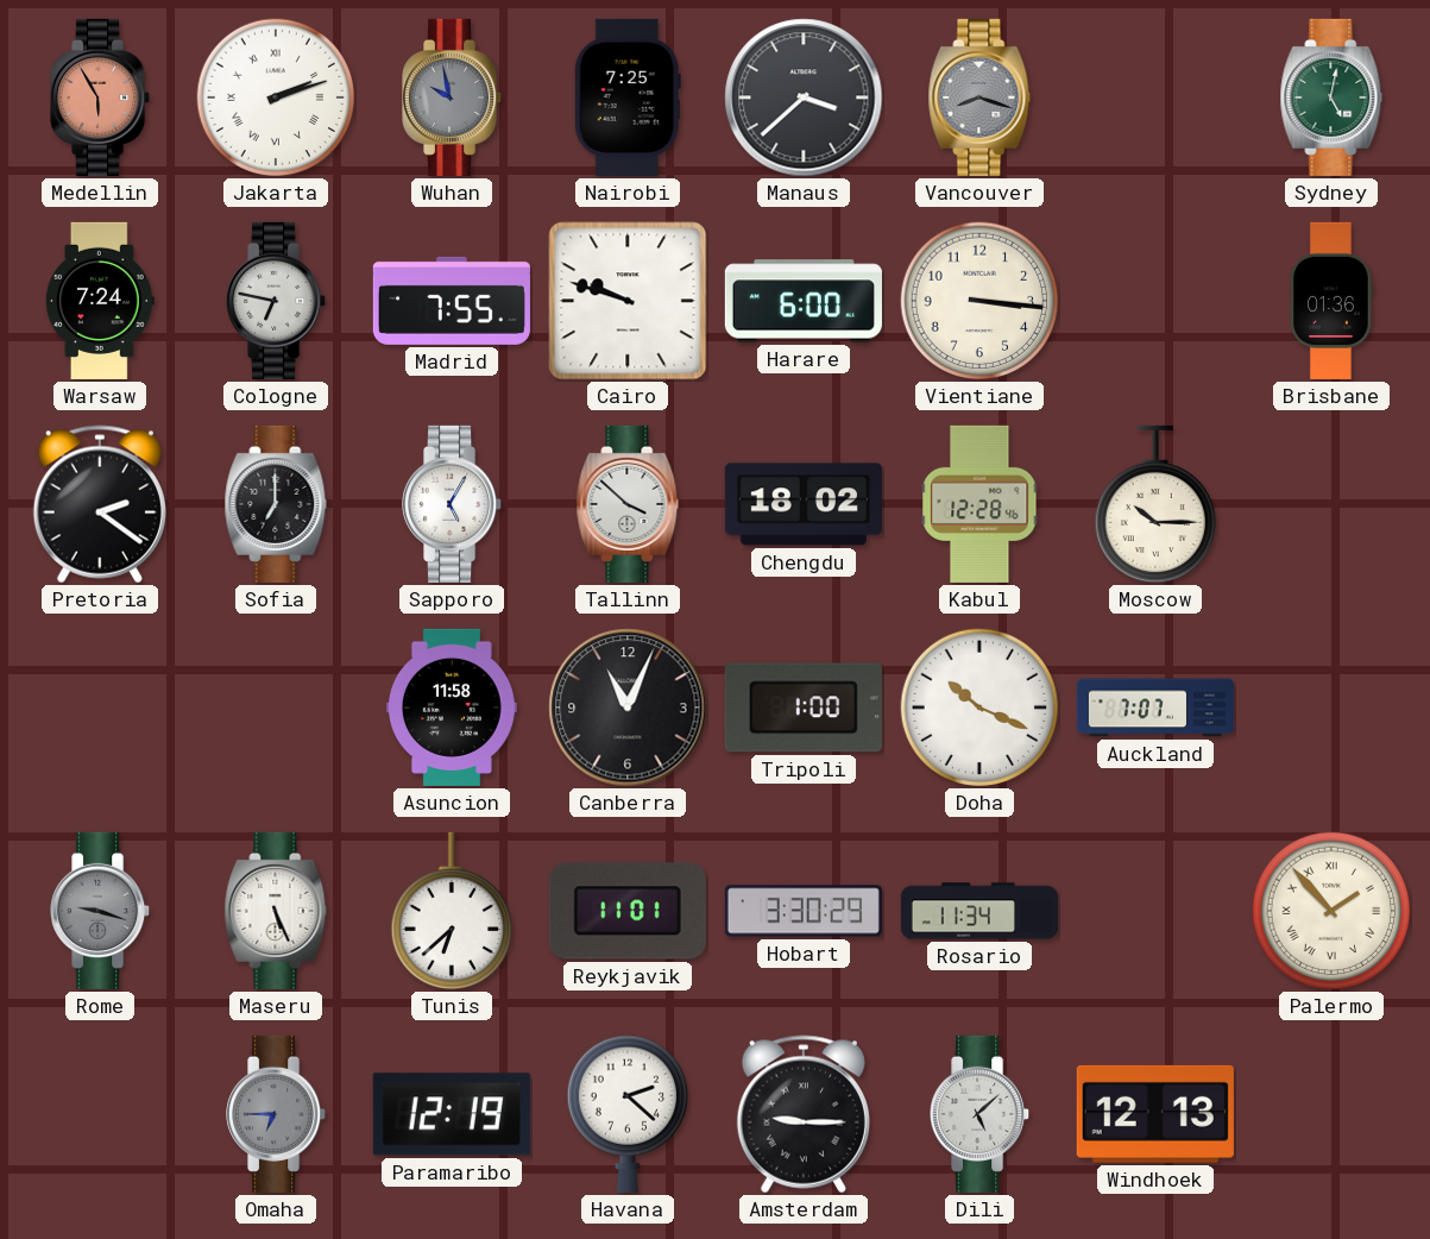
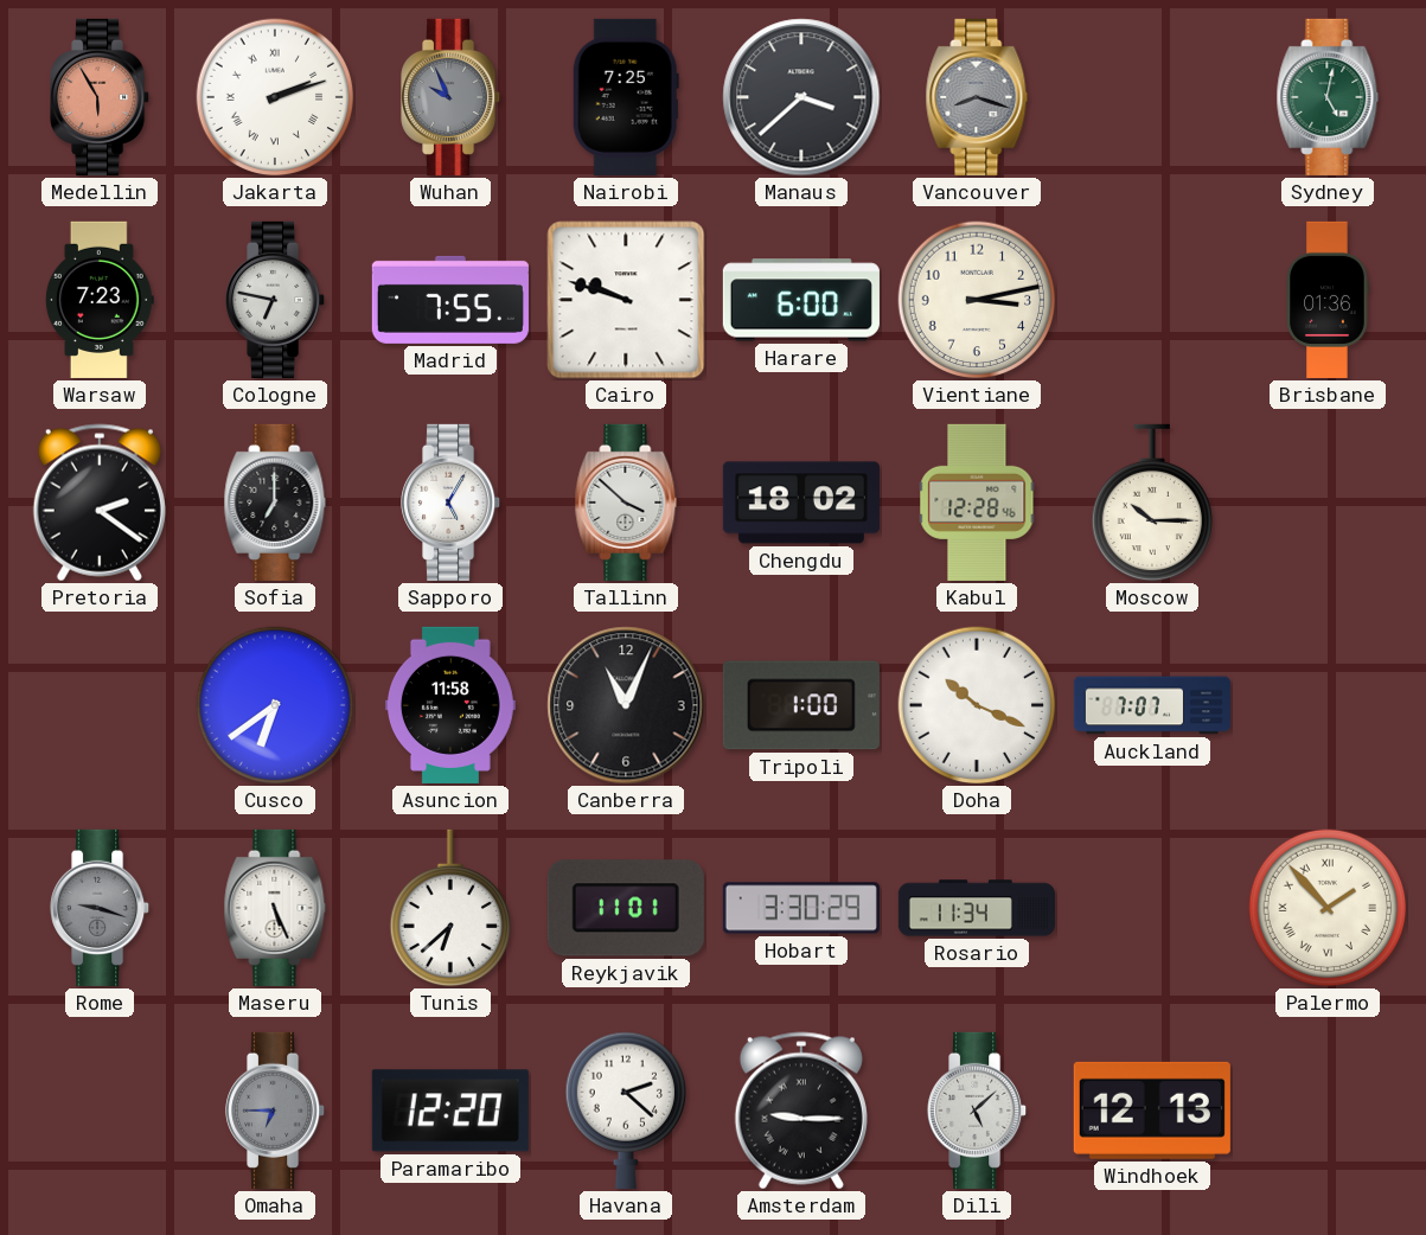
Wuhan: 9:58 -> 9:56 (452, 97)
Warsaw: 7:24 -> 7:23 (100, 300)
Vientiane: 3:16 -> 3:13 (977, 300)
Cusco: none -> 6:39 (275, 705)
Paramaribo: 12:19 -> 12:20 (450, 1111)
